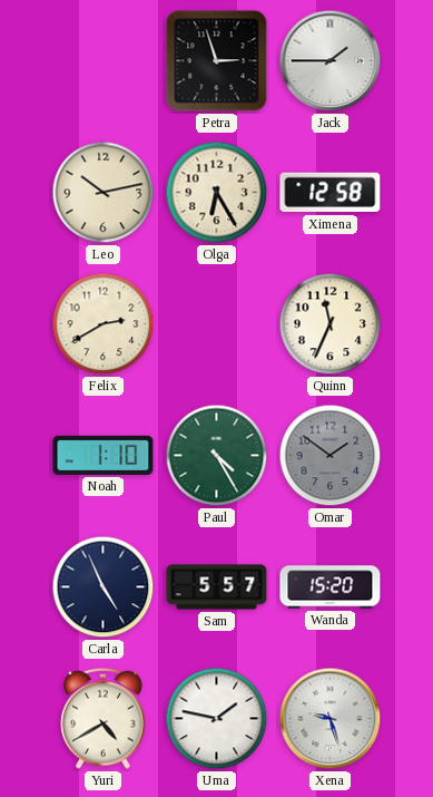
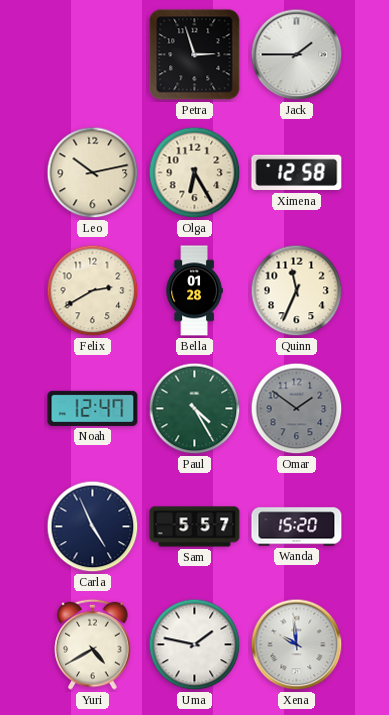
Bella: none -> 01:28 (194, 291)
Noah: 1:10 -> 12:47 (93, 408)
Xena: 9:27 -> 9:59 (297, 645)
